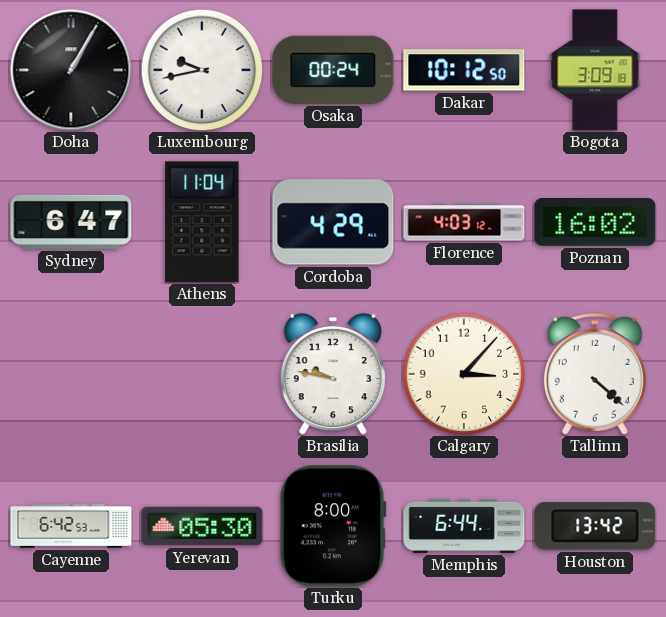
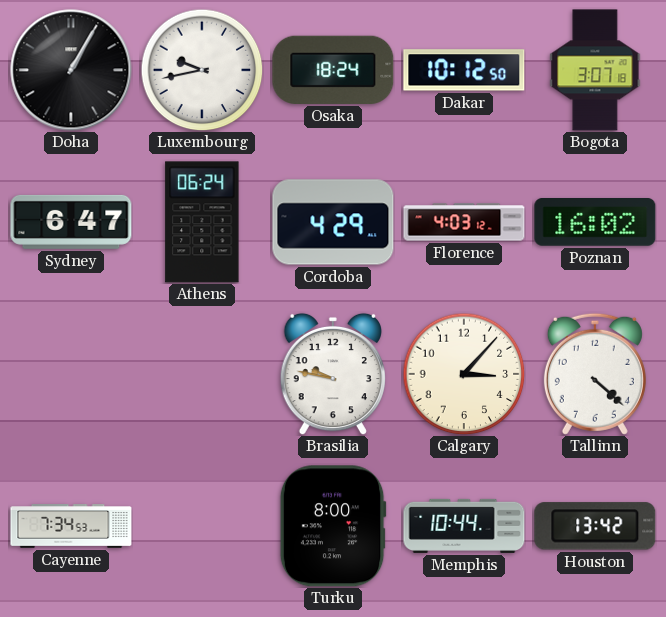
Osaka: 00:24 -> 18:24 (333, 70)
Bogota: 3:09 -> 3:07 (595, 70)
Athens: 11:04 -> 06:24 (202, 222)
Cayenne: 6:42 -> 7:34 (71, 526)
Yerevan: 05:30 -> none (202, 526)
Memphis: 6:44 -> 10:44 (464, 526)
